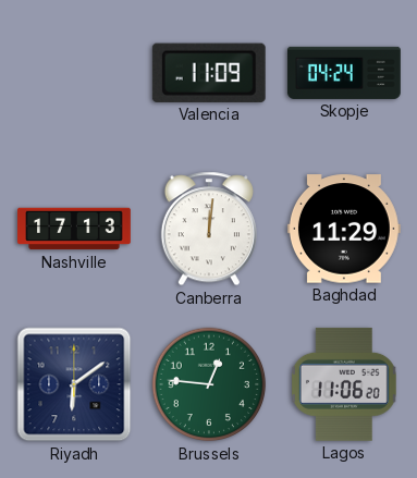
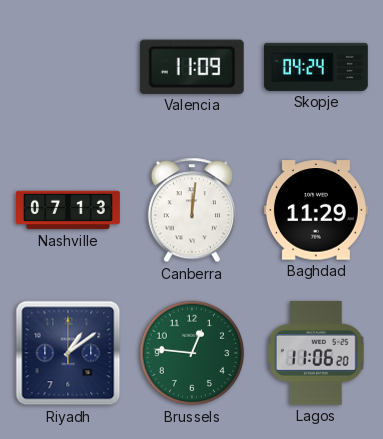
Nashville: 17:13 -> 07:13 (69, 210)
Riyadh: 6:09 -> 1:09 (68, 353)
